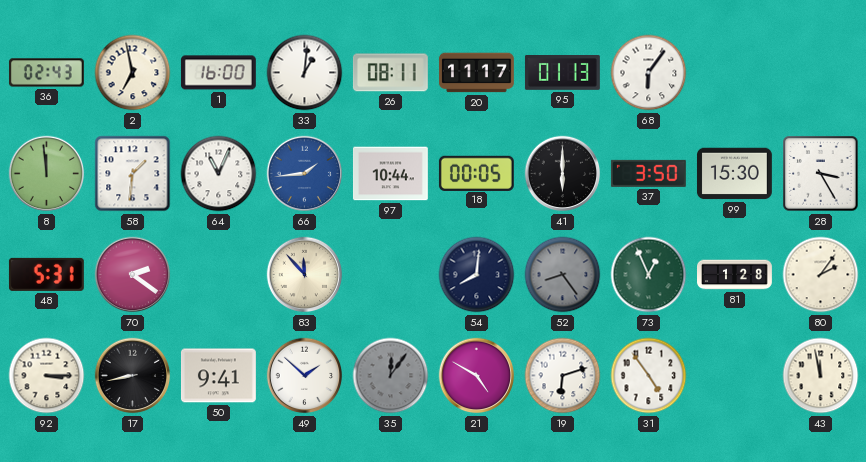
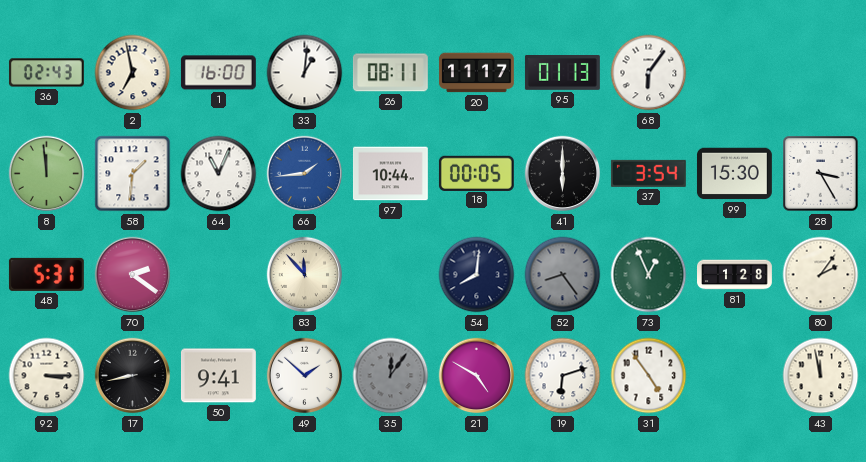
37: 3:50 -> 3:54 (648, 173)
